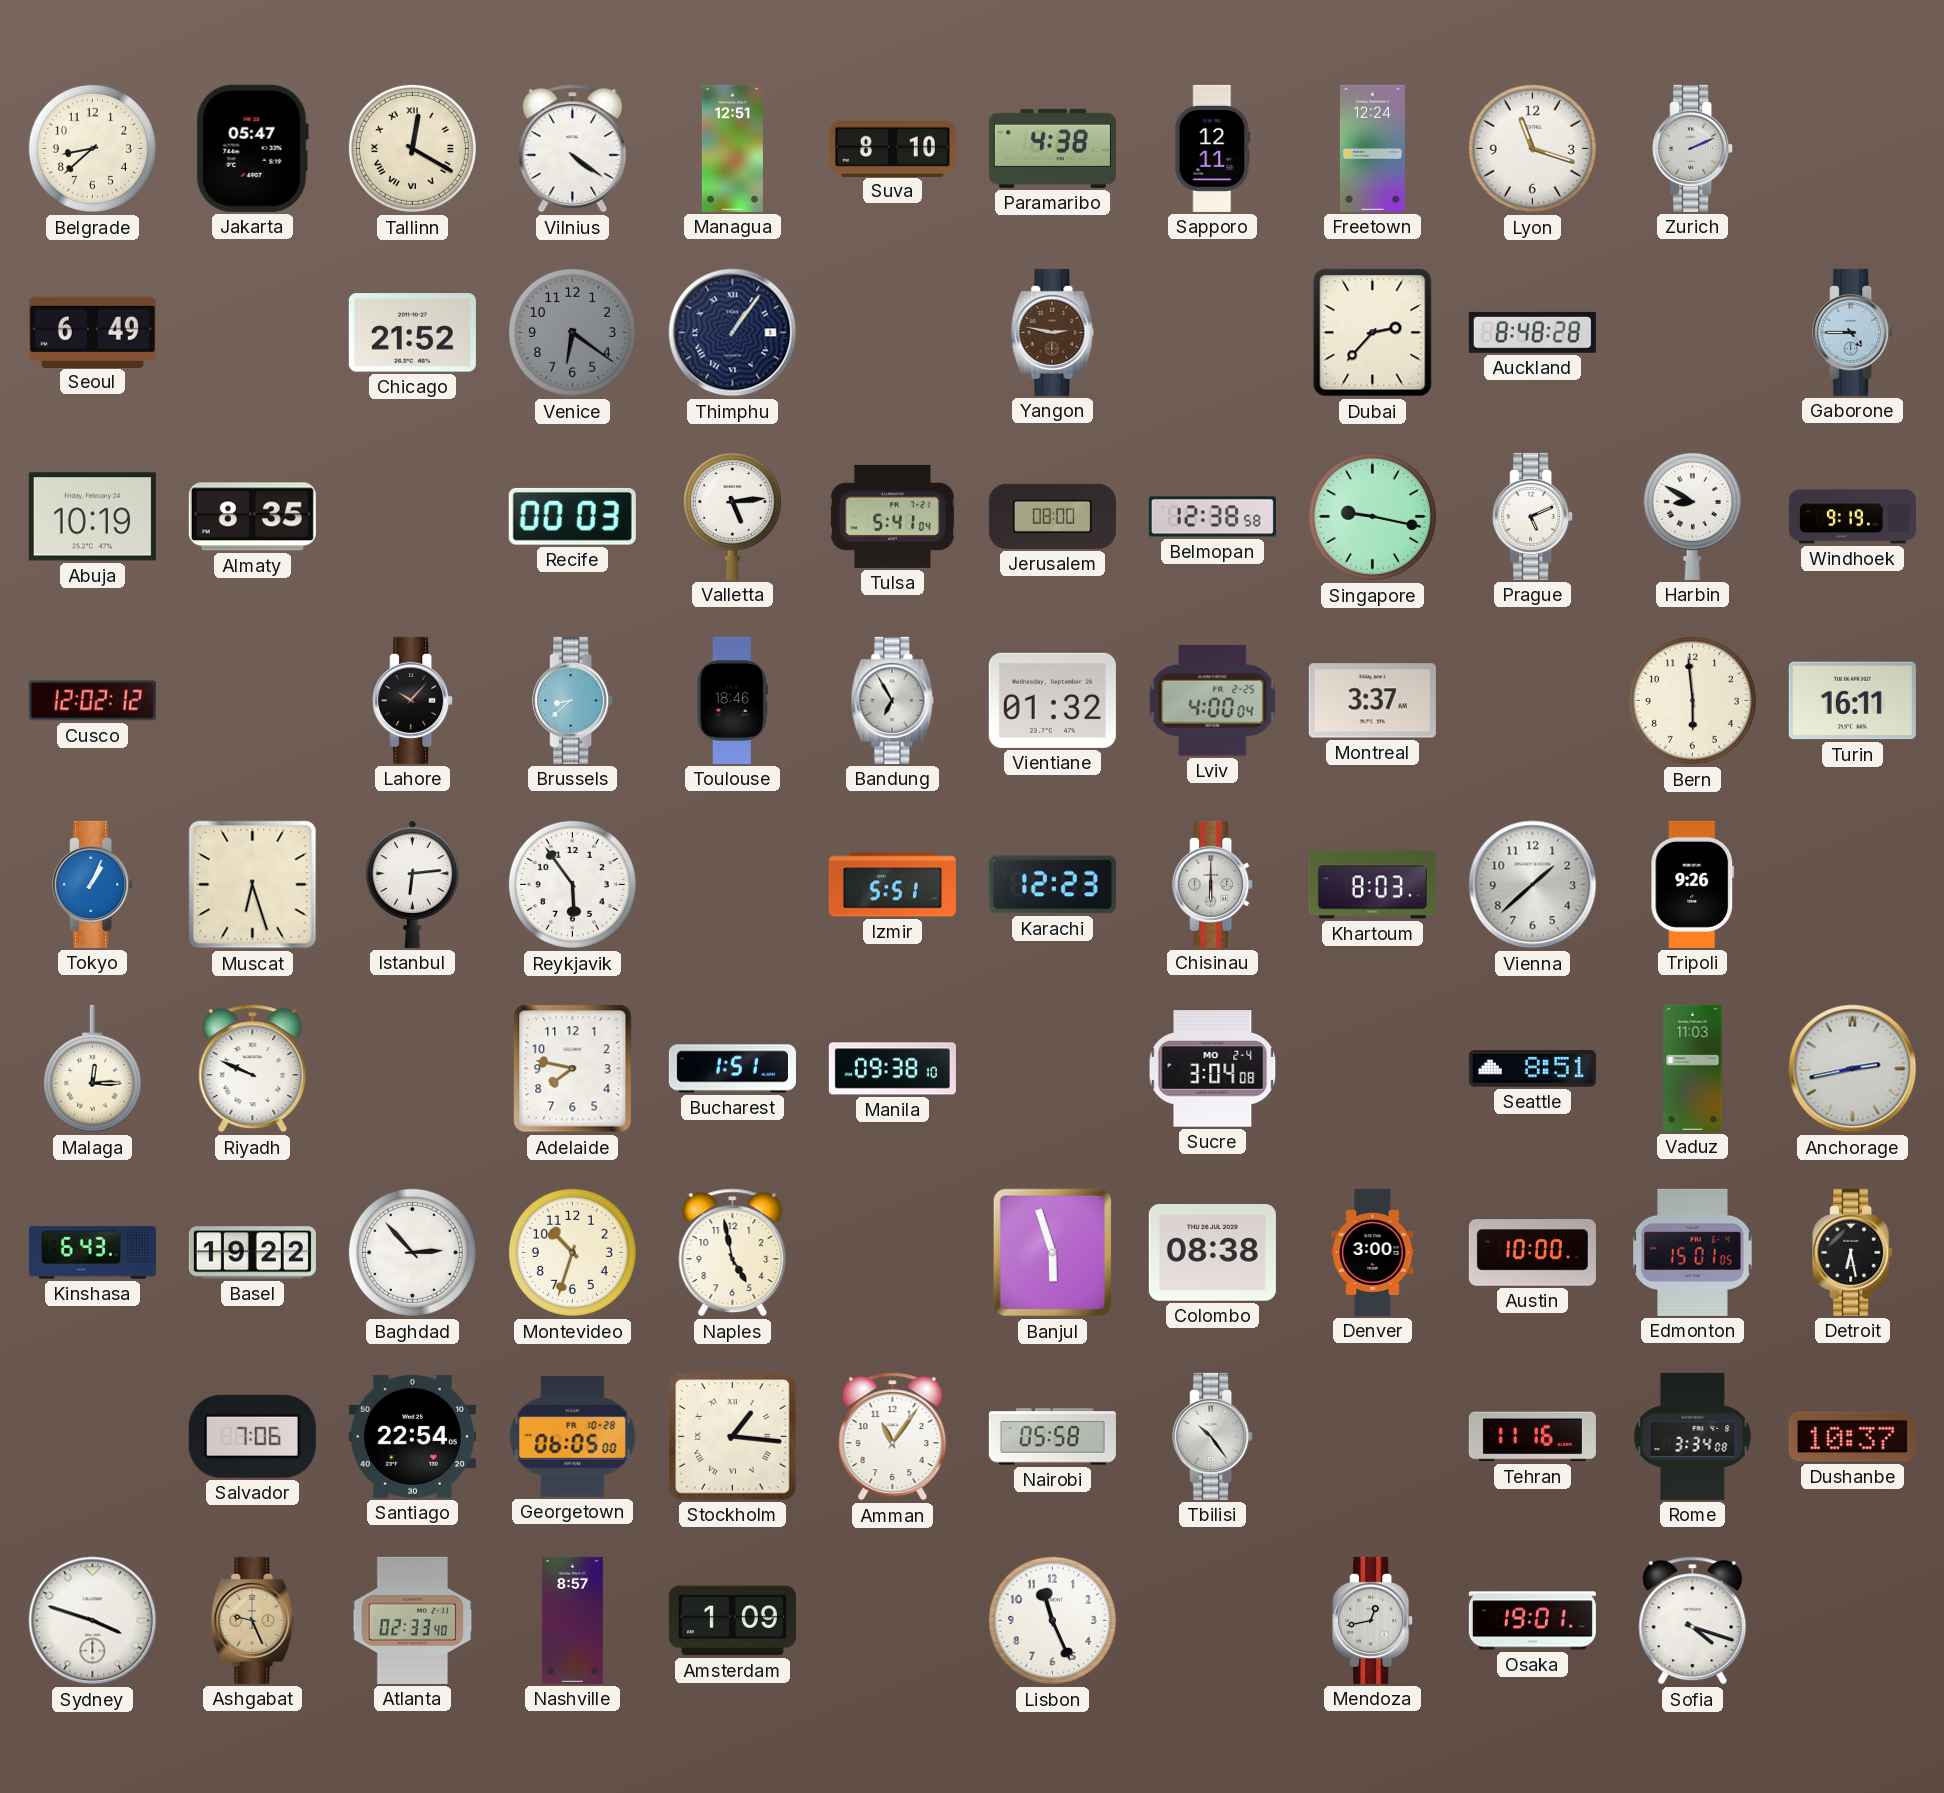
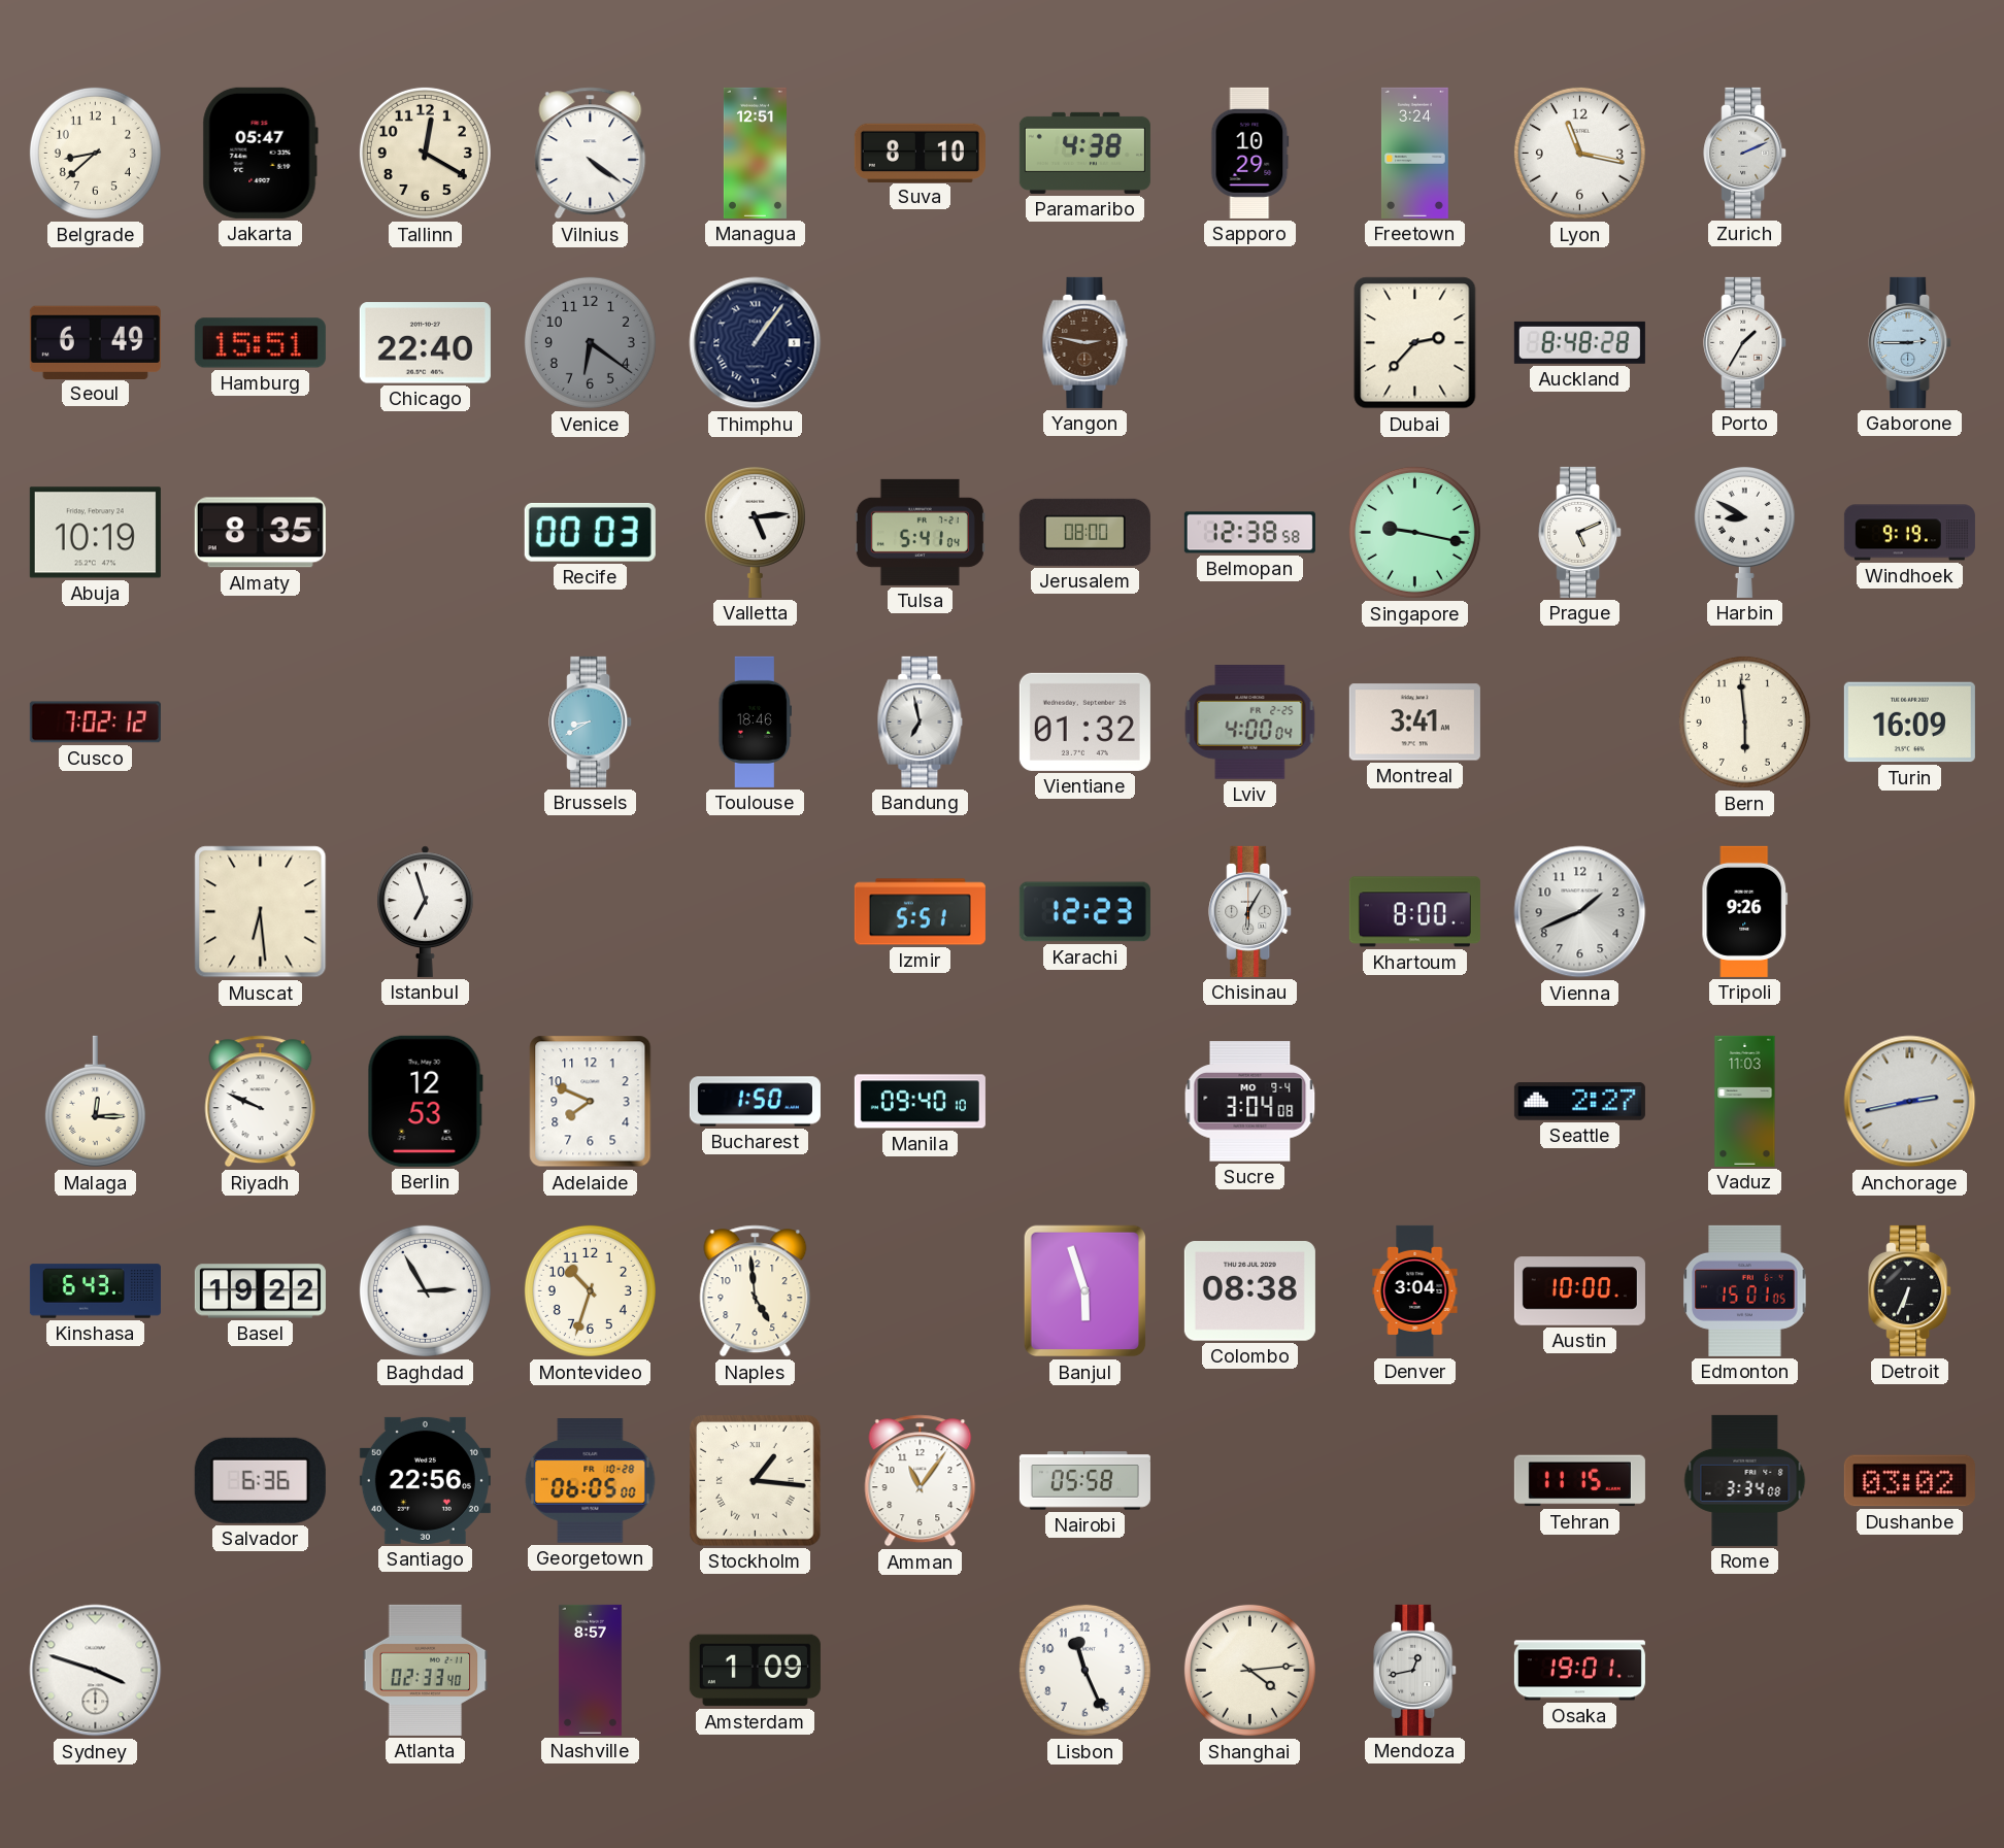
Tallinn numerals: Roman -> Arabic (425, 153)
Sapporo: 12:11 -> 10:29 (1250, 153)
Freetown: 12:24 -> 3:24 (1414, 153)
Lyon: 11:18 -> 11:17 (1579, 153)
Hamburg: none -> 15:51 (260, 343)
Chicago: 21:52 -> 22:40 (425, 343)
Porto: none -> 1:35 (1745, 342)
Gaborone: 4:45 -> 2:45 (1910, 342)
Cusco: 12:02 -> 7:02 (95, 723)
Lahore: 10:07 -> none (413, 700)
Brussels: 8:38 -> 8:40 (591, 721)
Bandung: 6:55 -> 6:58 (921, 721)
Montreal: 3:37 -> 3:41 (1414, 723)
Turin: 16:11 -> 16:09 (1909, 723)
Tokyo: 1:04 -> none (93, 884)
Muscat: 6:27 -> 6:29 (261, 912)
Istanbul: 6:14 -> 6:57 (426, 911)
Reykjavik: 5:54 -> none (572, 884)
Chisinau: 6:00 -> 6:05 (1250, 911)
Khartoum: 8:03 -> 8:00 (1414, 912)
Vienna: 1:38 -> 1:41 (1580, 912)
Berlin: none -> 12:53 (425, 1101)
Adelaide: 7:47 -> 7:49 (591, 1102)
Bucharest: 1:51 -> 1:50 (755, 1102)
Manila: 09:38 -> 09:40 (920, 1102)
Sucre date: MO 2-4 -> MO 9-4 (1250, 1102)
Seattle: 8:51 -> 2:27 (1579, 1102)
Baghdad: 2:53 -> 2:55 (425, 1290)
Naples: 4:58 -> 4:59 (756, 1291)
Denver: 3:00 -> 3:04 (1415, 1290)
Detroit: 6:28 -> 6:34 (1910, 1290)
Salvador: 7:06 -> 6:36 (260, 1480)
Santiago: 22:54 -> 22:56 (425, 1480)
Tbilisi: 10:24 -> none (1213, 1436)
Tehran: 11:16 -> 11:15 (1579, 1481)
Dushanbe: 10:37 -> 03:02 (1909, 1481)
Ashgabat: 9:26 -> none (253, 1620)
Shanghai: none -> 4:14 (1249, 1670)
Sofia: 4:18 -> none (1693, 1621)
